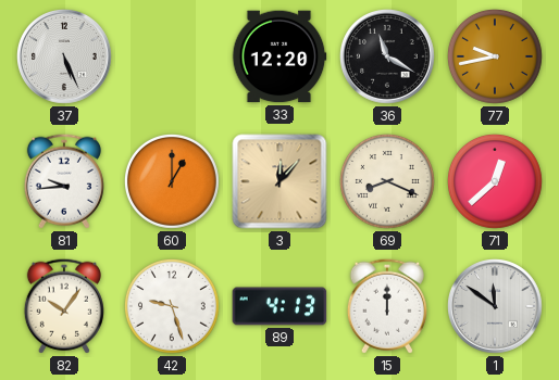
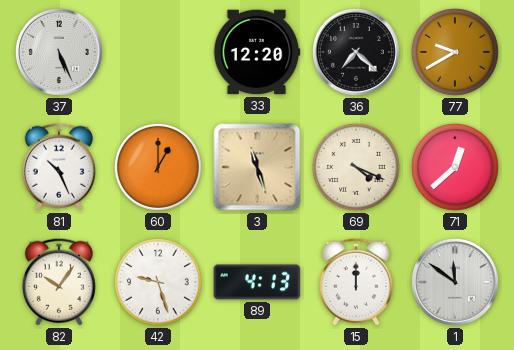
36: 11:20 -> 7:22 (357, 53)
77: 9:43 -> 9:40 (456, 53)
81: 9:44 -> 10:26 (59, 167)
3: 12:07 -> 11:27 (257, 167)
69: 8:19 -> 4:19 (357, 168)
